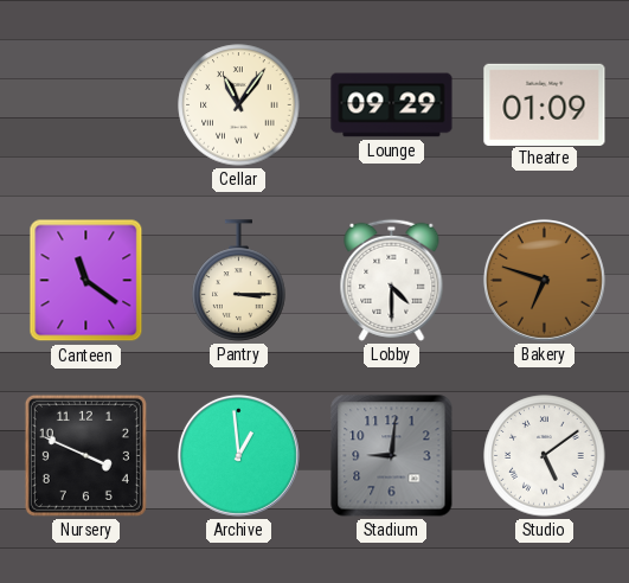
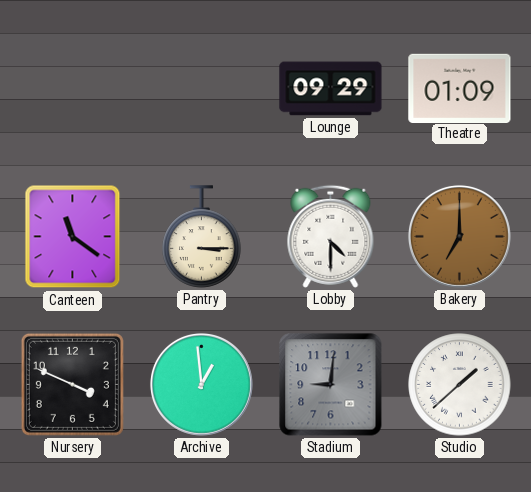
Cellar: 11:06 -> none (239, 105)
Bakery: 6:48 -> 7:00 (459, 236)
Studio: 5:09 -> 1:38 (460, 385)
